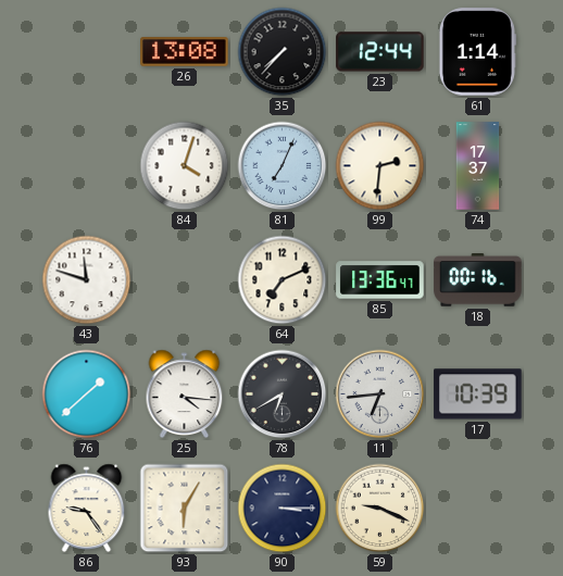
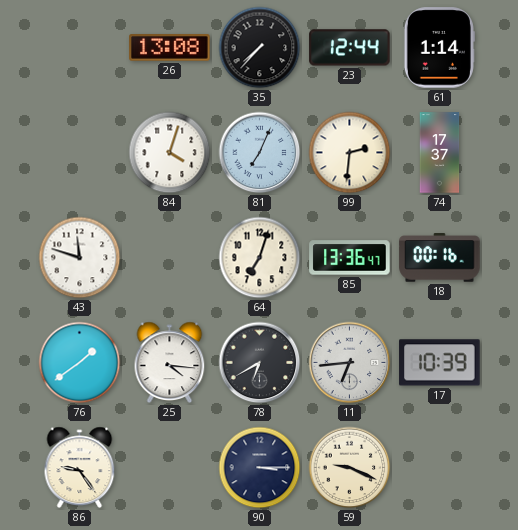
64: 7:11 -> 7:03 (260, 258)
76: 1:38 -> 1:39 (80, 363)
93: 6:05 -> none (185, 509)
